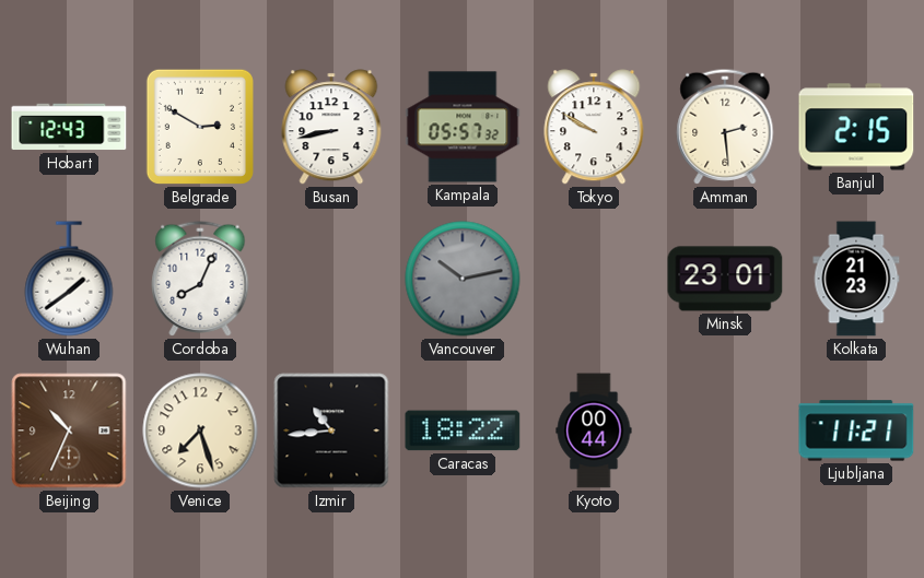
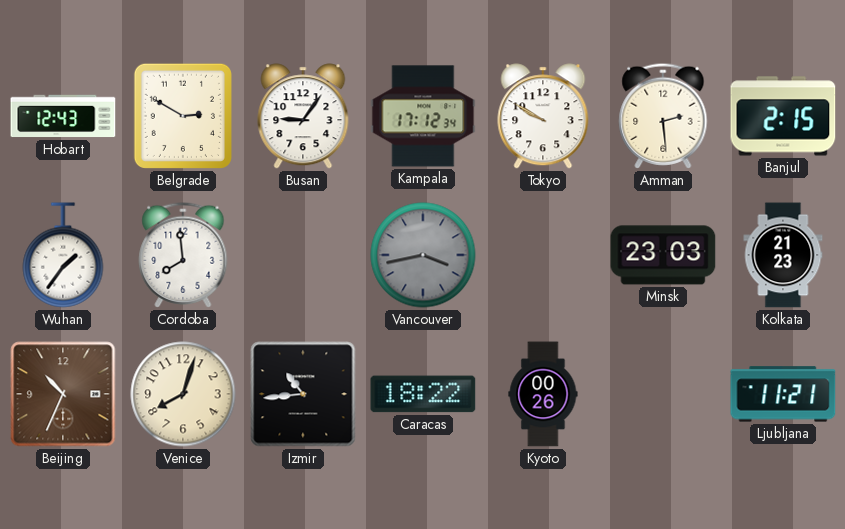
Busan: 8:43 -> 9:06 (303, 116)
Kampala: 05:57 -> 17:12 (423, 116)
Wuhan: 1:39 -> 1:36 (63, 255)
Cordoba: 8:04 -> 7:59 (183, 255)
Vancouver: 10:13 -> 3:43 (423, 255)
Minsk: 23:01 -> 23:03 (663, 255)
Venice: 7:27 -> 8:03 (183, 394)
Kyoto: 00:44 -> 00:26 (543, 394)
